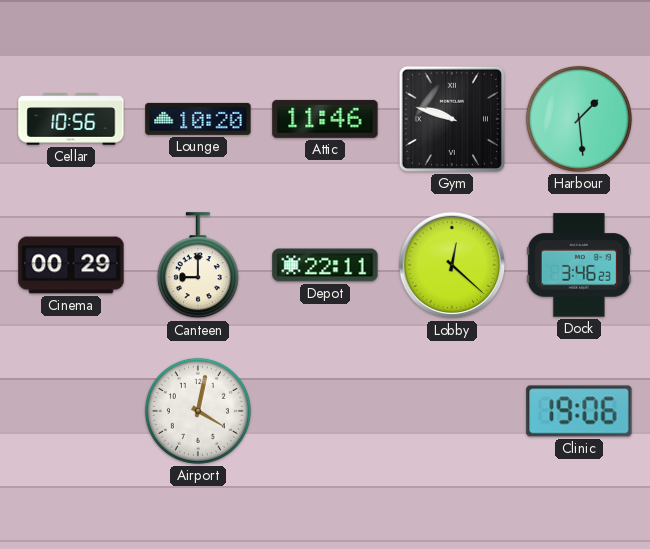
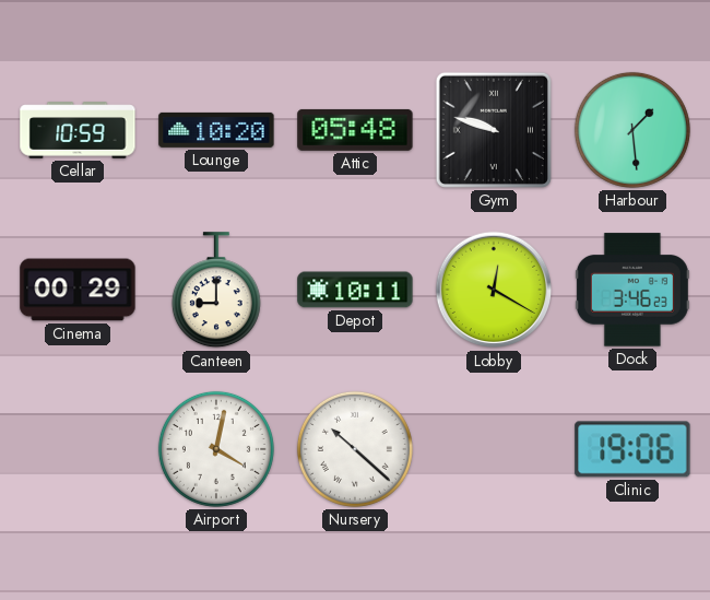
Cellar: 10:56 -> 10:59 (78, 130)
Attic: 11:46 -> 05:48 (355, 130)
Depot: 22:11 -> 10:11 (355, 290)
Lobby: 12:22 -> 12:20 (494, 290)
Nursery: none -> 10:22 (355, 449)
